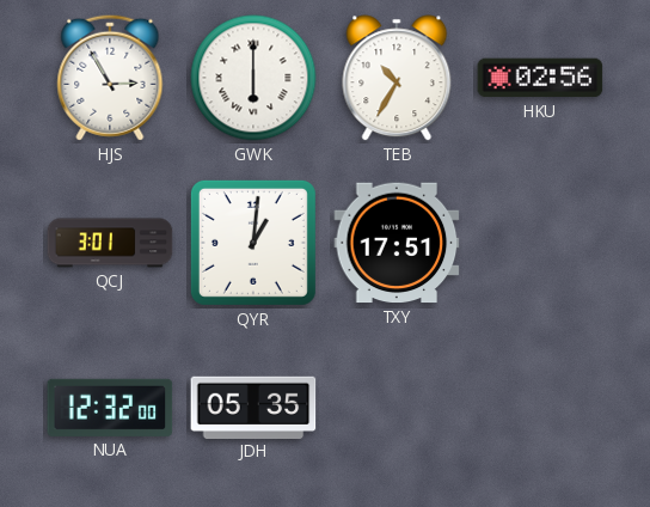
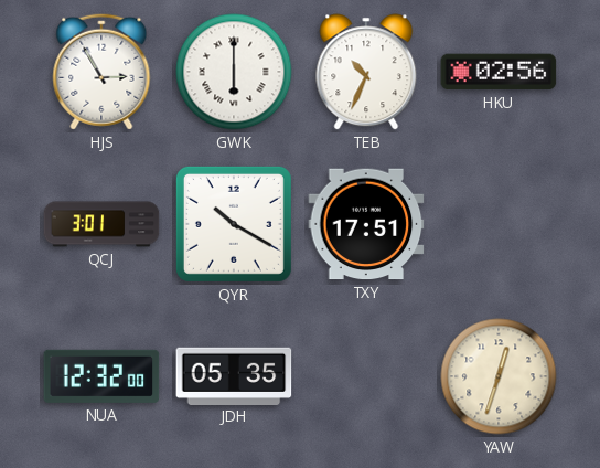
TEB: 10:35 -> 10:34 (366, 72)
QYR: 1:01 -> 10:20 (234, 224)
YAW: none -> 12:33 (499, 376)
